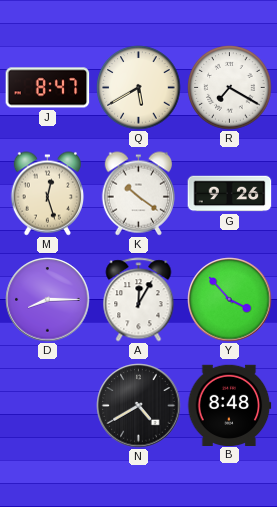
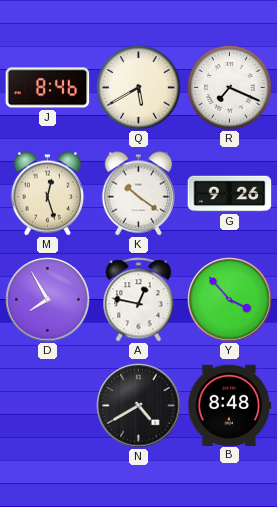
J: 8:47 -> 8:46 (48, 88)
R: 7:20 -> 7:19 (230, 88)
D: 8:15 -> 7:55 (48, 300)
A: 12:05 -> 12:47 (139, 300)
